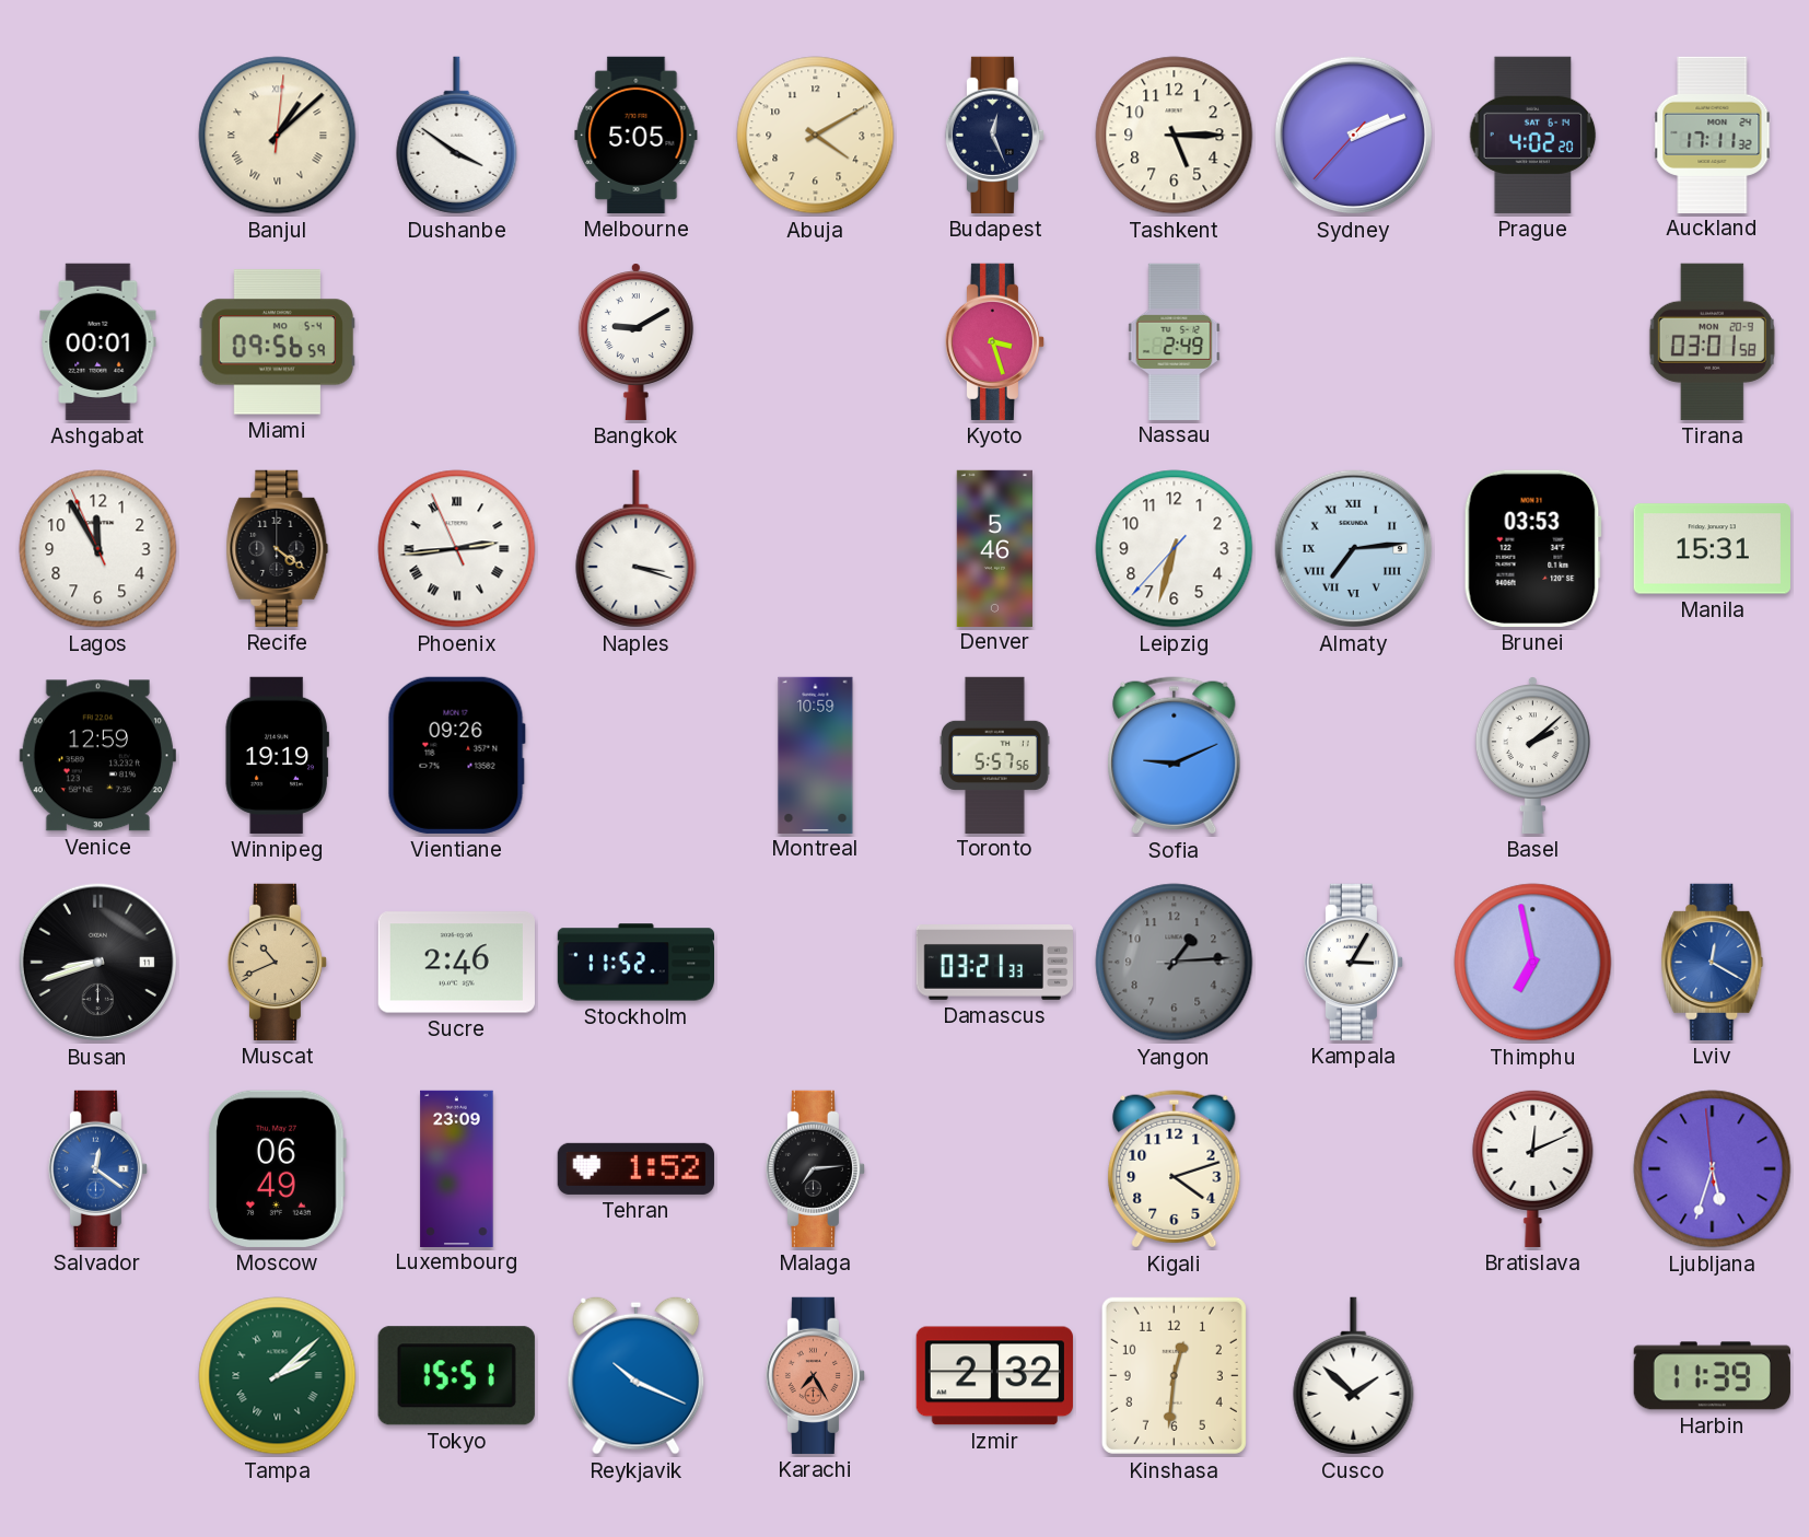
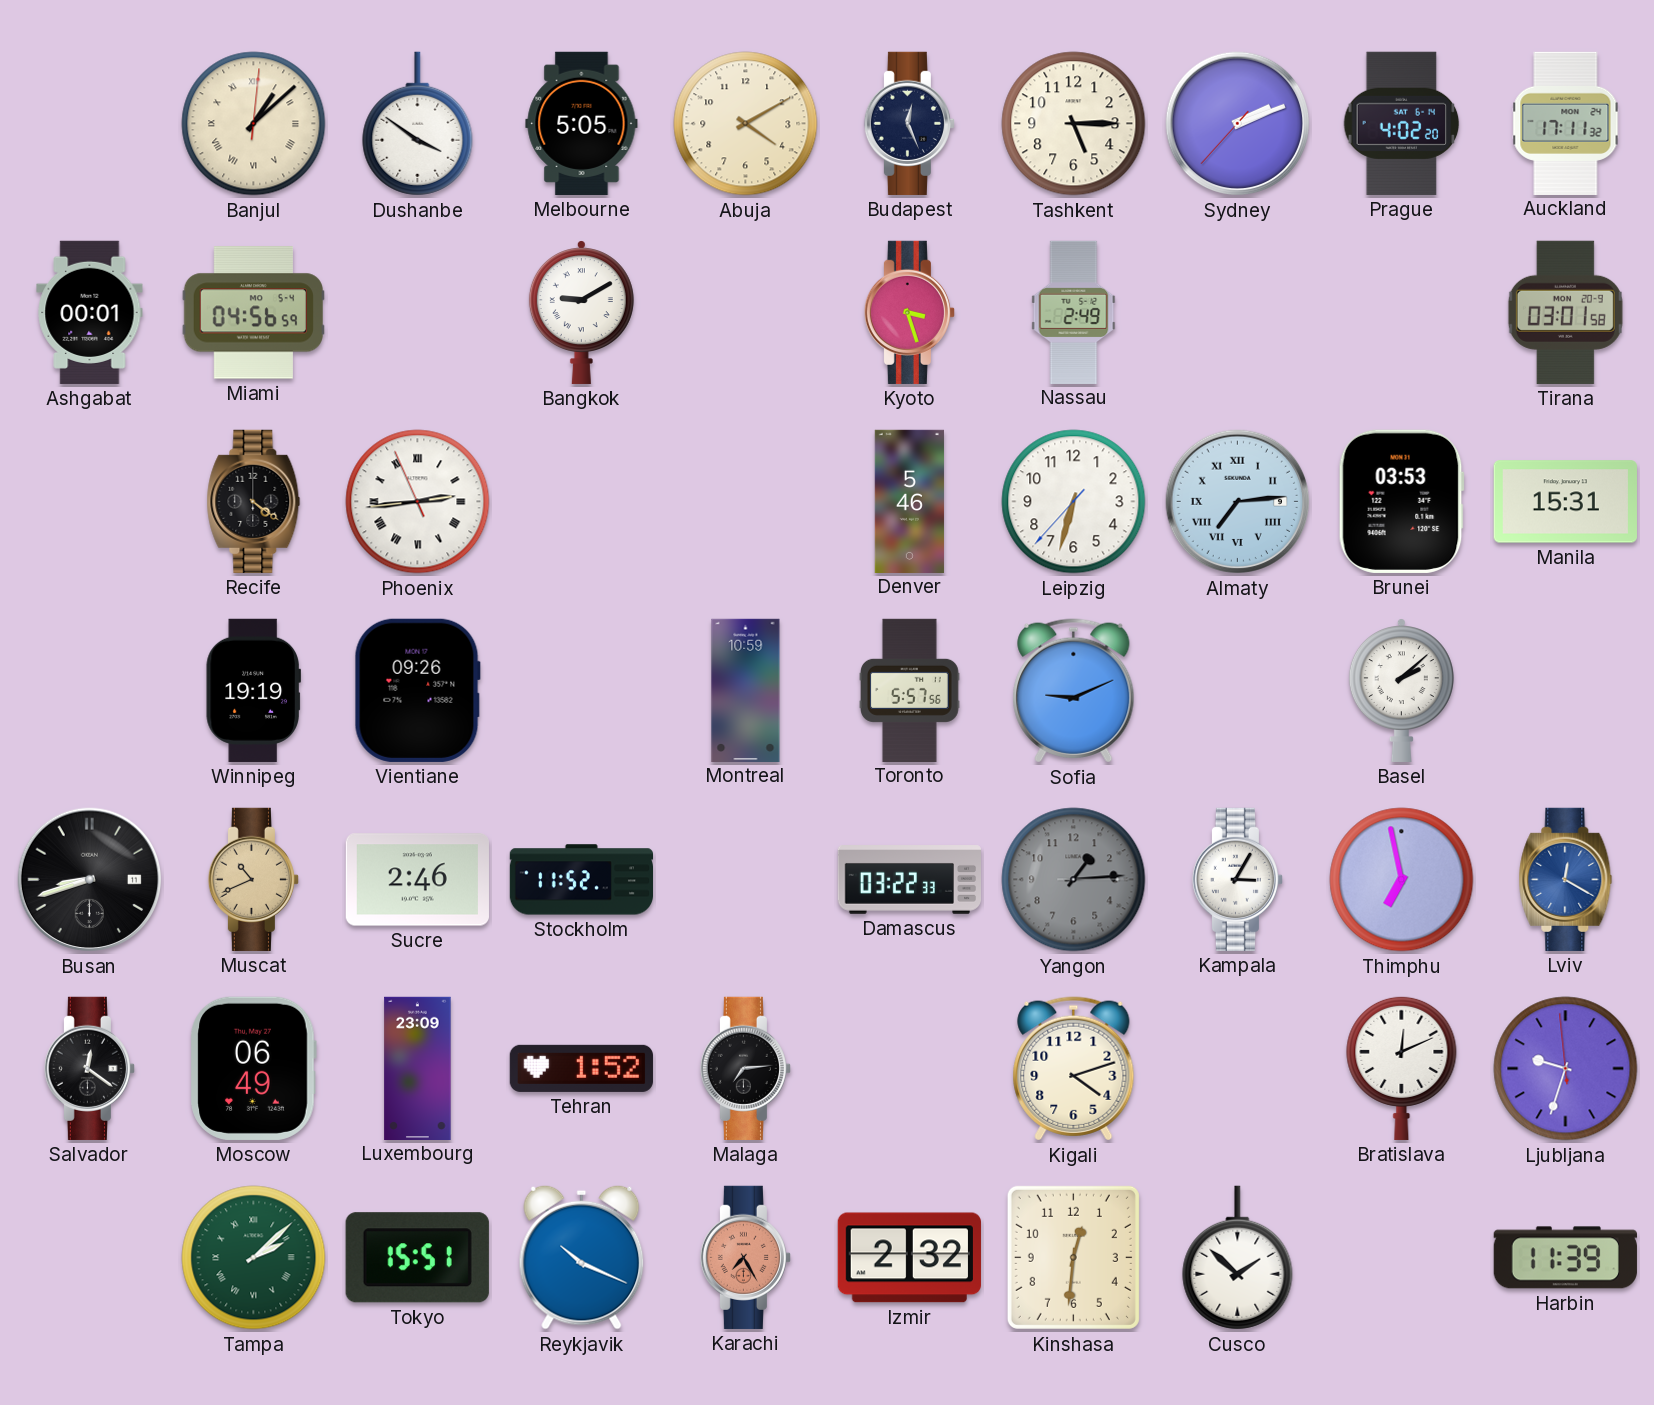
Miami: 09:56 -> 04:56 (253, 313)
Lagos: 11:54 -> none (98, 549)
Naples: 3:18 -> none (637, 549)
Venice: 12:59 -> none (97, 756)
Damascus: 03:21 -> 03:22 (910, 880)
Salvador dial: blue -> black (89, 1068)
Ljubljana: 5:32 -> 9:32 (1566, 1069)
